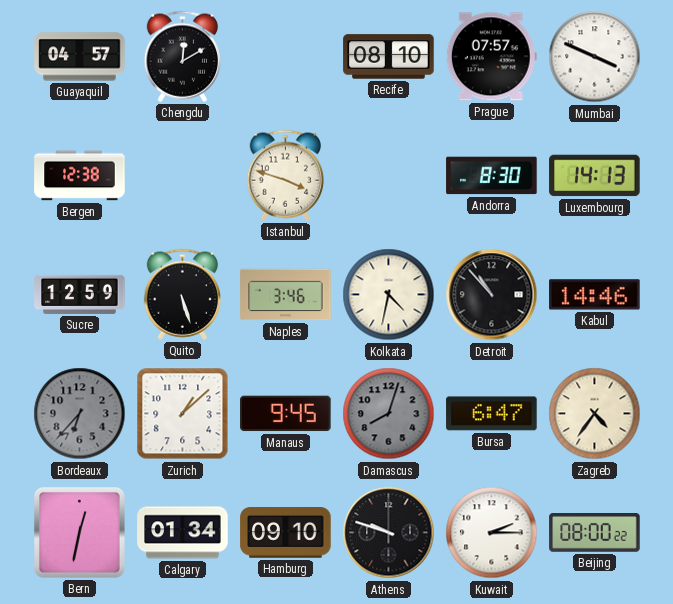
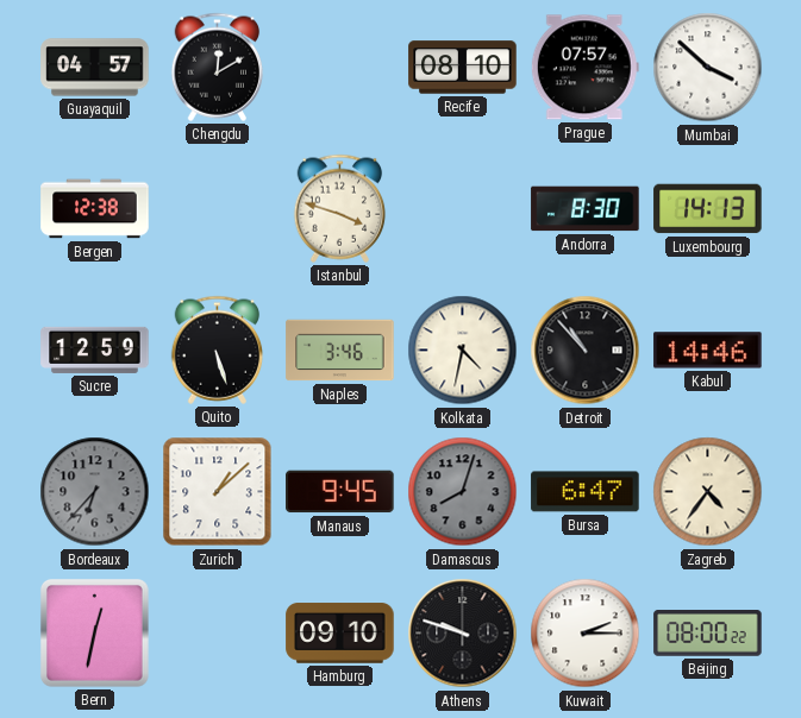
Mumbai: 3:49 -> 3:52 (708, 68)
Calgary: 01:34 -> none (183, 533)
